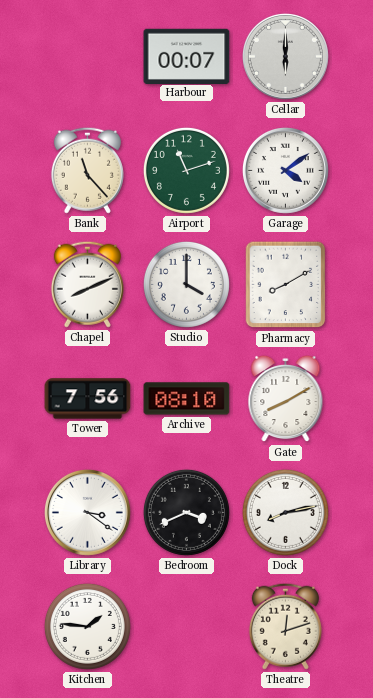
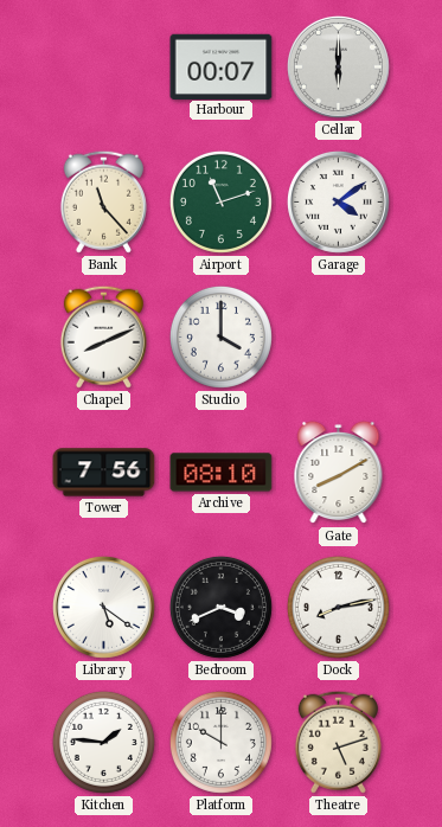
Pharmacy: 8:10 -> none (286, 285)
Library: 3:21 -> 5:21 (103, 607)
Platform: none -> 10:00 (220, 742)
Theatre: 12:12 -> 5:12 (338, 742)
